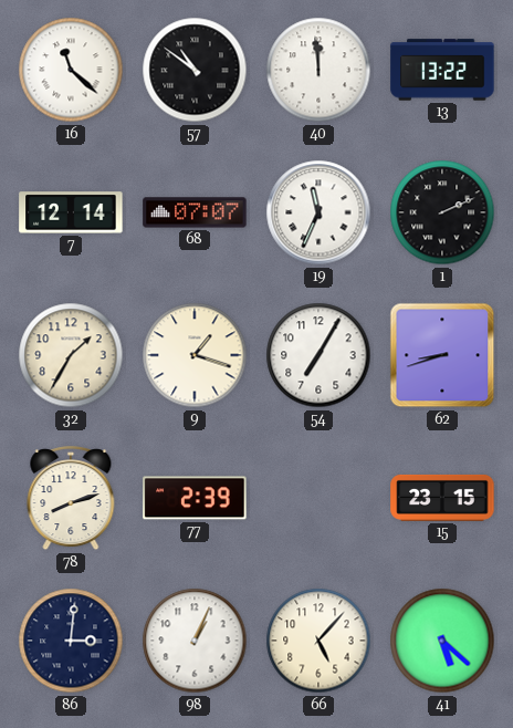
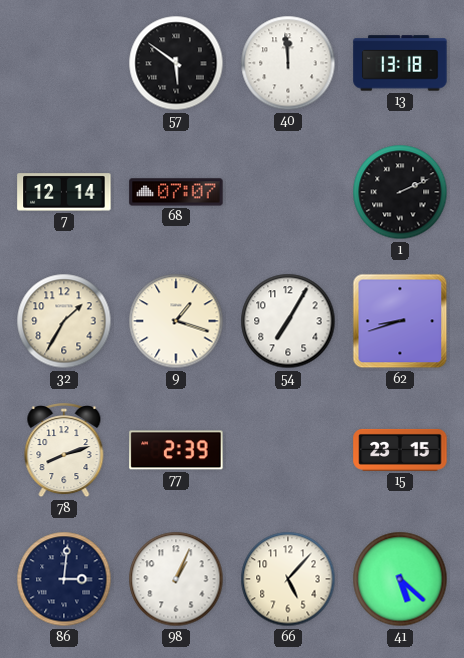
16: 11:22 -> none (71, 70)
57: 10:51 -> 5:51 (176, 63)
13: 13:22 -> 13:18 (400, 63)
19: 11:34 -> none (318, 212)
